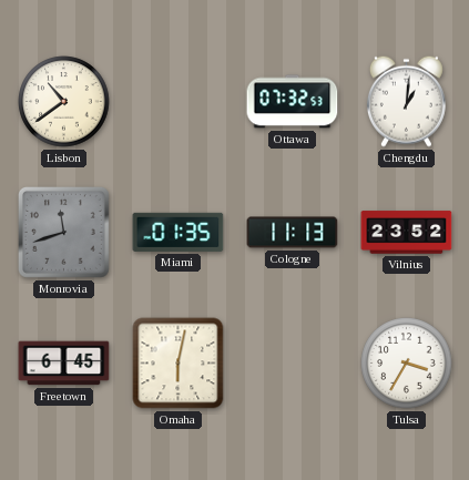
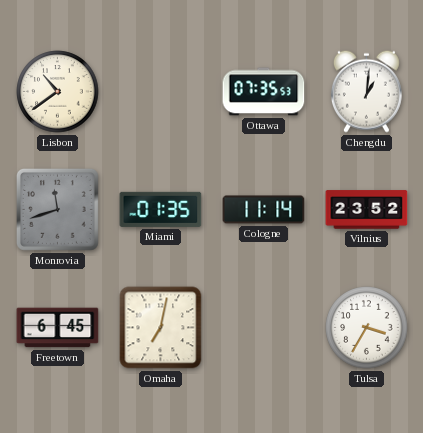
Ottawa: 07:32 -> 07:35 (264, 92)
Cologne: 11:13 -> 11:14 (264, 210)
Omaha: 6:02 -> 7:02 (161, 328)
